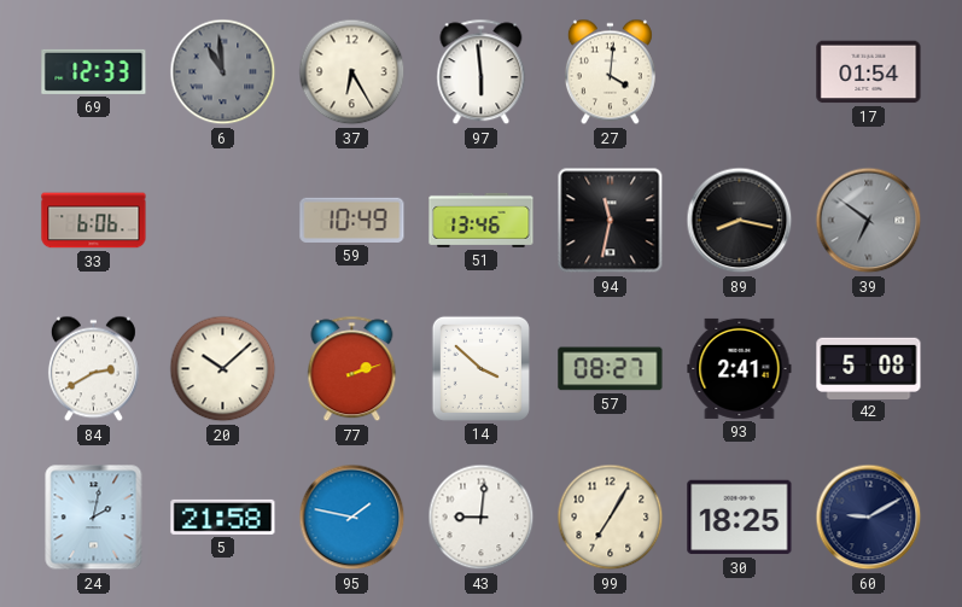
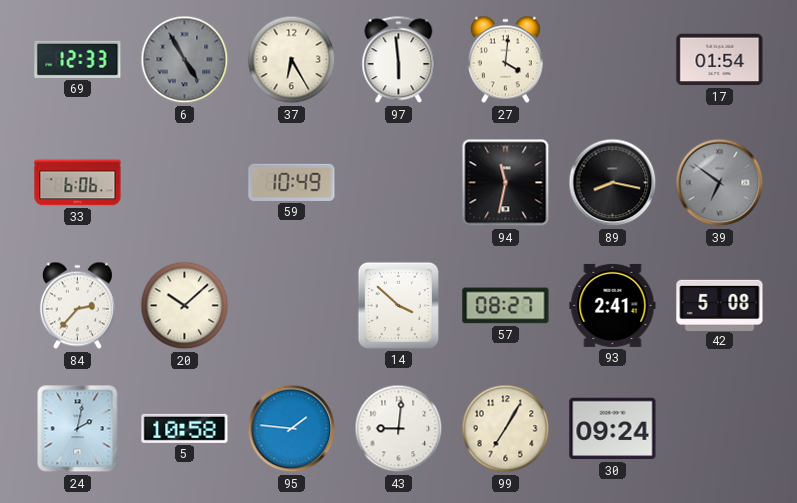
6: 10:59 -> 4:55 (185, 60)
51: 13:46 -> none (482, 220)
84: 2:40 -> 2:37 (77, 306)
77: 2:12 -> none (352, 369)
5: 21:58 -> 10:58 (185, 428)
95: 1:47 -> 1:46 (292, 429)
30: 18:25 -> 09:24 (613, 429)
60: 9:10 -> none (869, 518)
